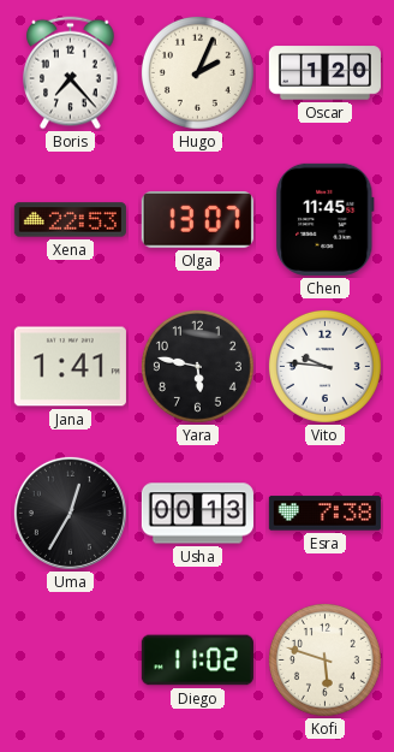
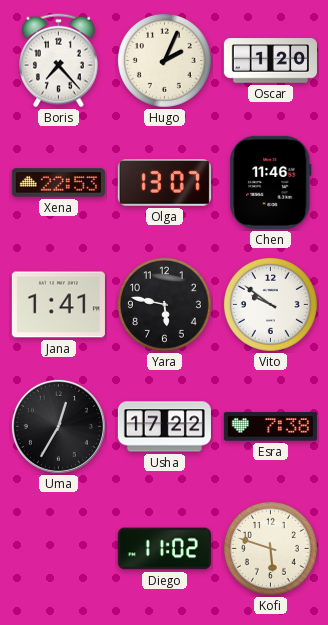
Chen: 11:45 -> 11:46 (271, 182)
Vito: 9:46 -> 9:51 (270, 304)
Usha: 00:13 -> 17:22 (164, 427)
